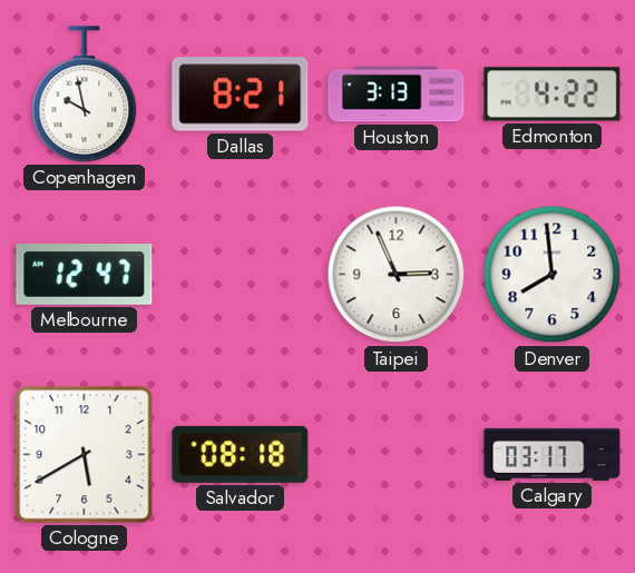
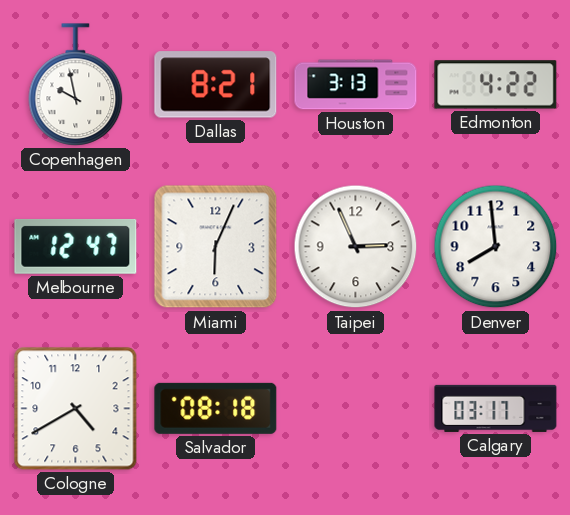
Miami: none -> 6:04 (216, 247)
Cologne: 5:40 -> 4:40 (76, 409)
